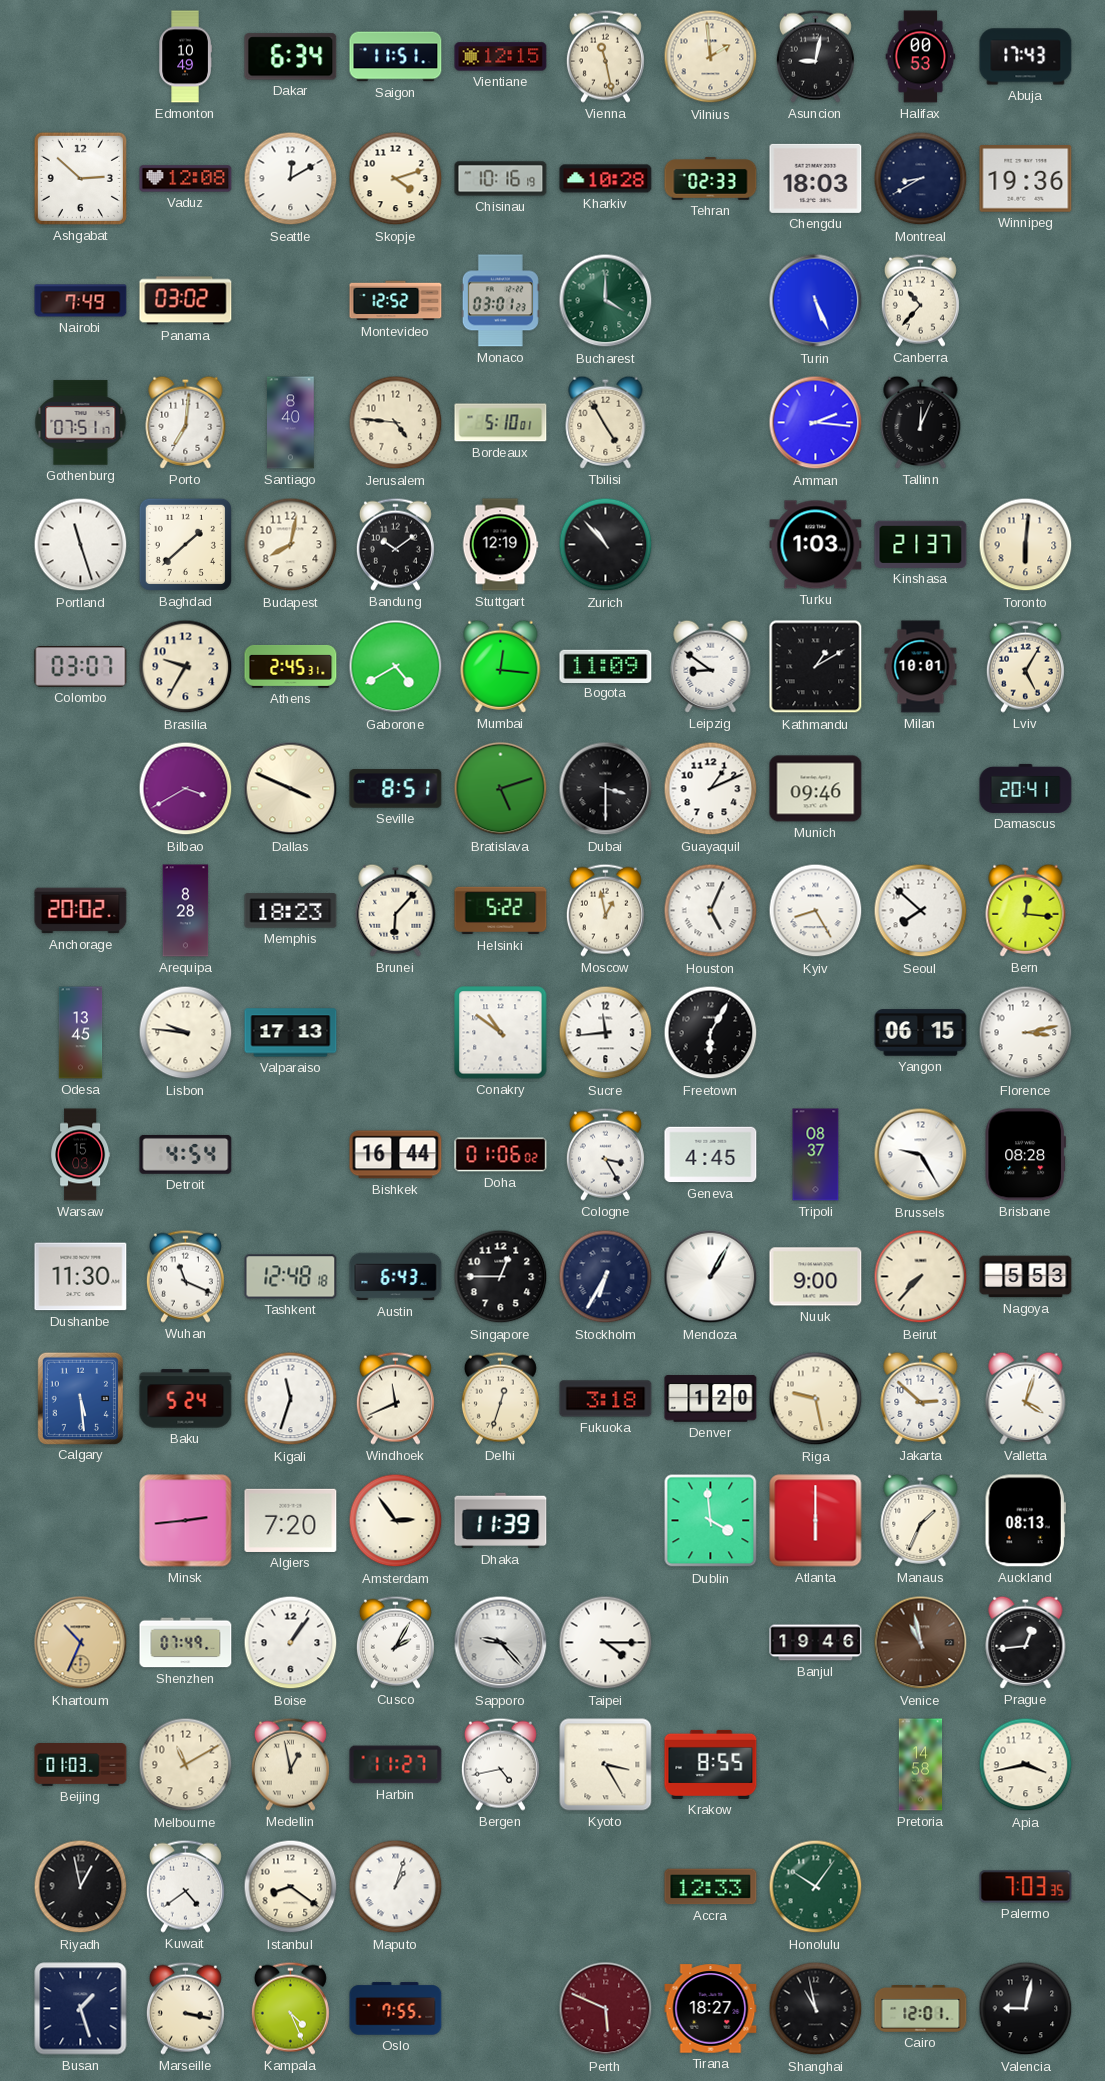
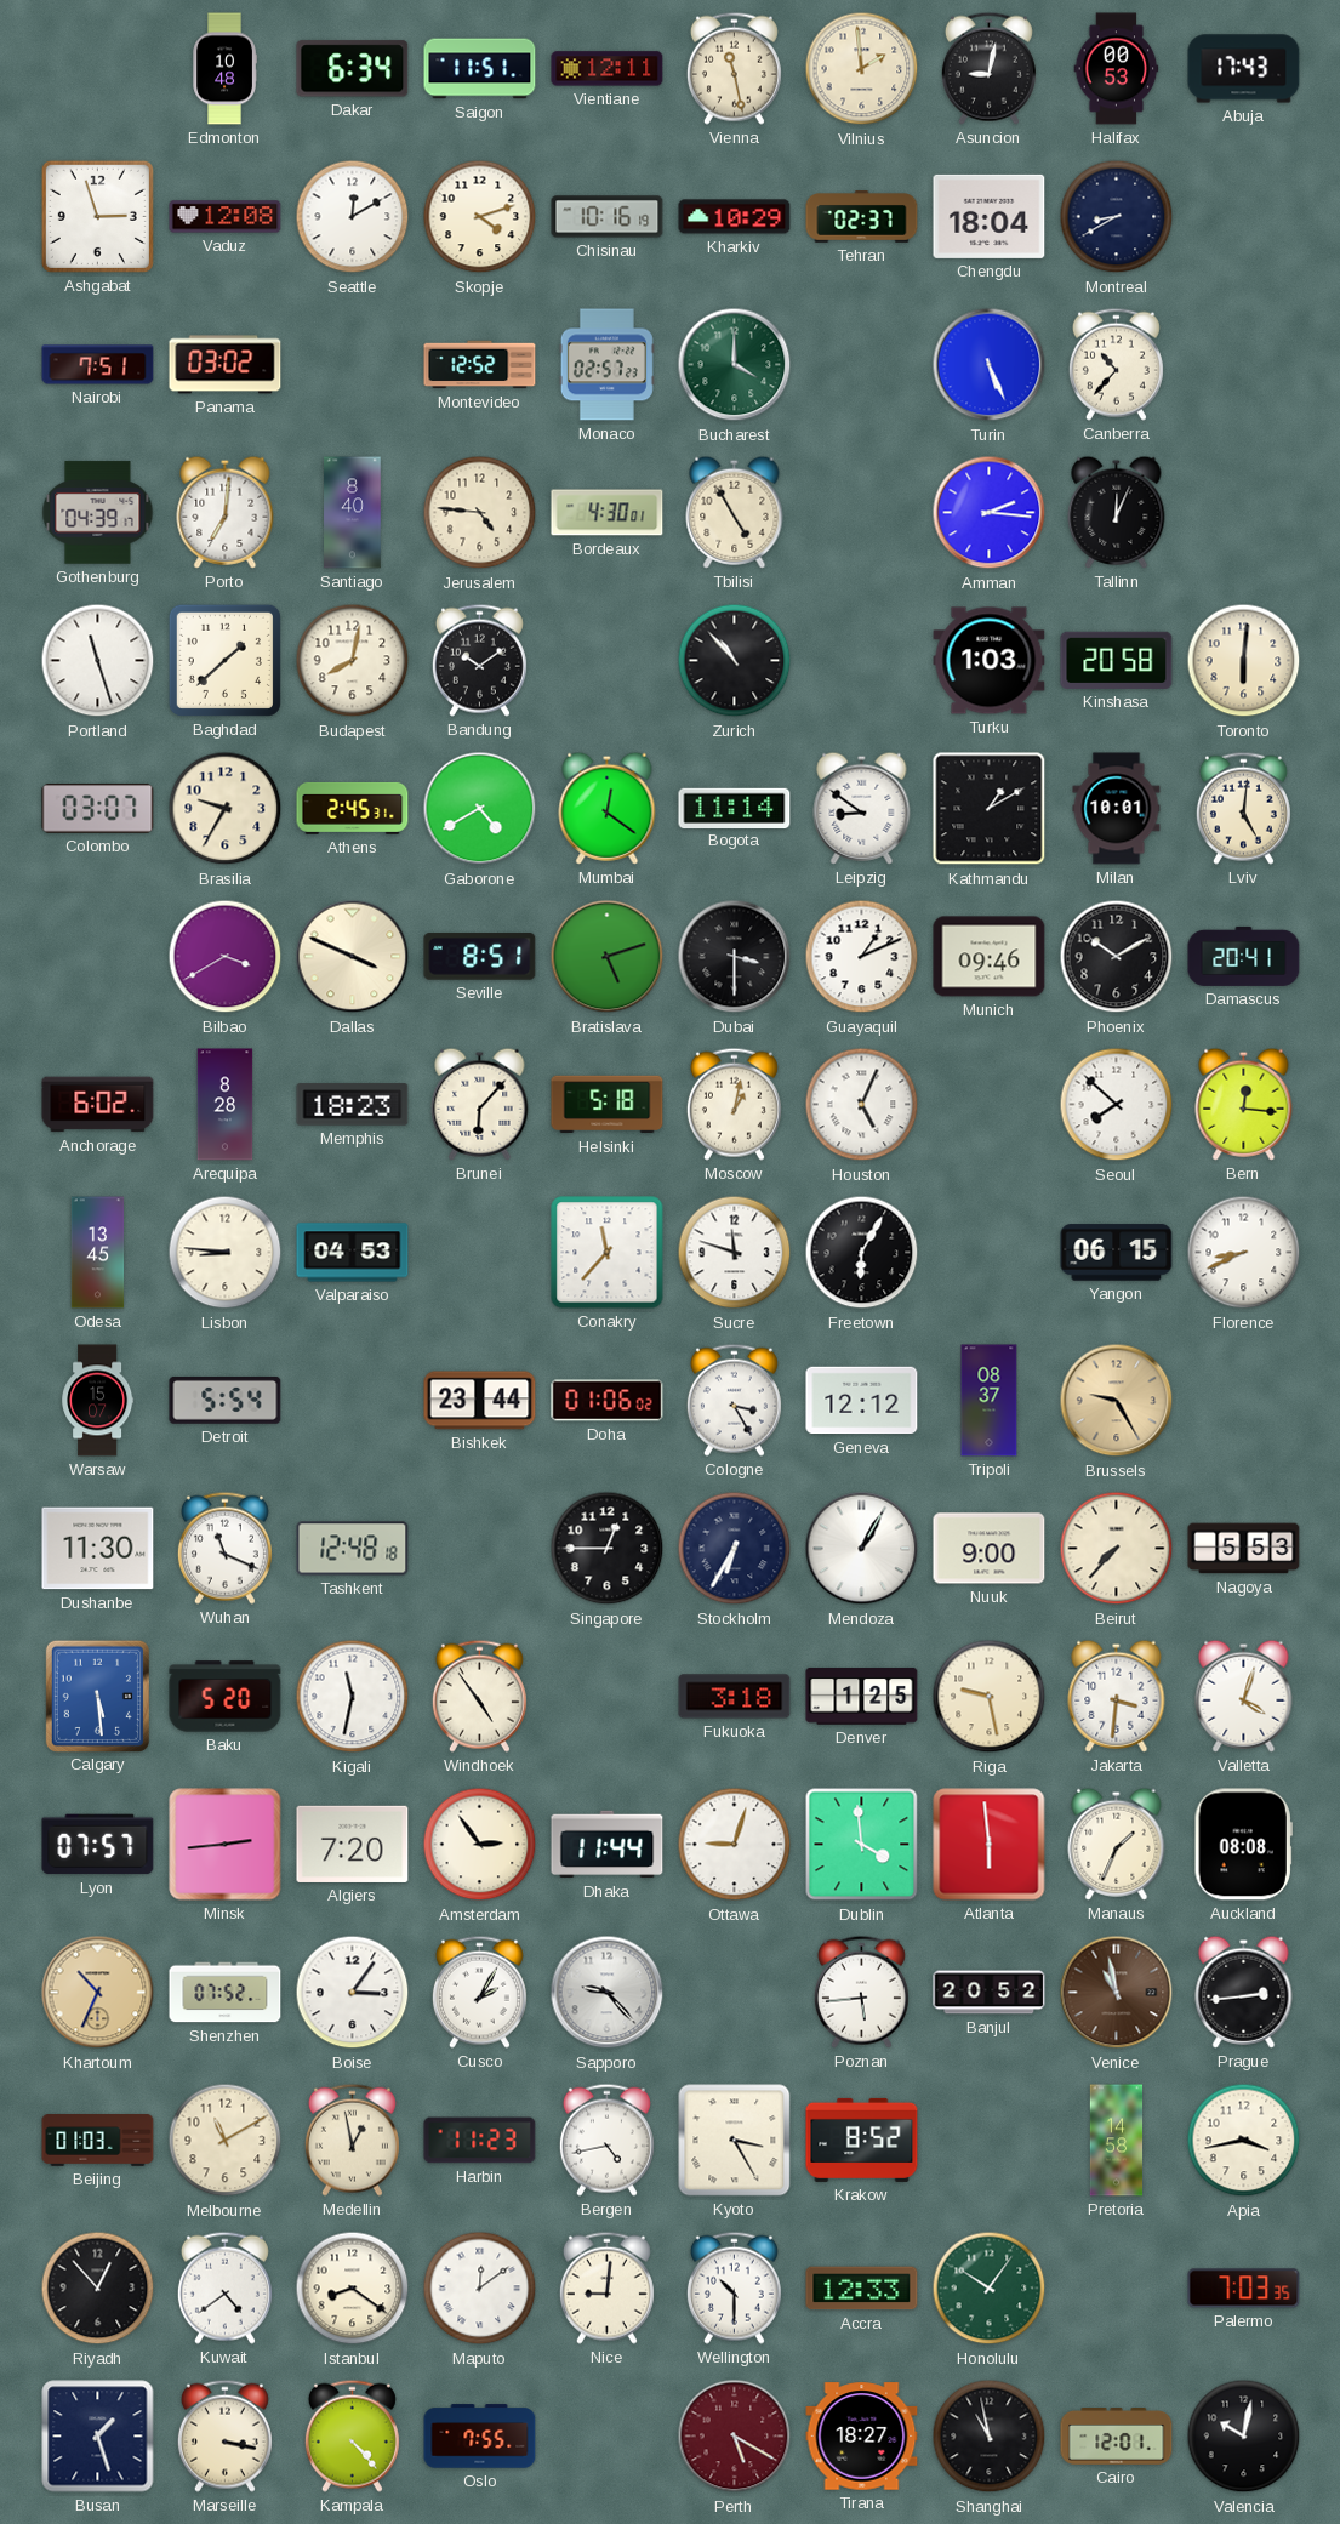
Edmonton: 10:49 -> 10:48 (224, 69)
Vientiane: 12:15 -> 12:11 (608, 69)
Ashgabat: 2:52 -> 2:57 (97, 216)
Kharkiv: 10:28 -> 10:29 (735, 217)
Tehran: 02:33 -> 02:37 (862, 217)
Chengdu: 18:03 -> 18:04 (990, 216)
Winnipeg: 19:36 -> none (1026, 179)
Nairobi: 7:49 -> 7:51 (98, 365)
Monaco: 03:01 -> 02:57 (606, 365)
Gothenburg: 07:51 -> 04:39 (98, 513)
Bordeaux: 5:10 -> 4:30 (608, 513)
Stuttgart: 12:19 -> none (500, 545)
Kinshasa: 21:37 -> 20:58 (1117, 660)
Mumbai: 12:16 -> 12:21 (608, 808)
Bogota: 11:09 -> 11:14 (735, 808)
Lviv: 5:05 -> 5:01 (1243, 808)
Phoenix: none -> 10:10 (1117, 957)
Anchorage: 20:02 -> 6:02 (98, 1105)
Helsinki: 5:22 -> 5:18 (608, 1105)
Moscow: 12:58 -> 1:02 (734, 1104)
Kyiv: 8:25 -> none (816, 911)
Lisbon: 9:46 -> 8:46 (226, 1253)
Valparaiso: 17:13 -> 04:53 (353, 1253)
Conakry: 10:51 -> 11:37 (608, 1253)
Sucre: 11:44 -> 11:48 (735, 1253)
Florence: 3:13 -> 8:41 (1244, 1253)
Warsaw: 15:03 -> 15:07 (98, 1401)
Detroit: 4:54 -> 5:54 (226, 1400)
Bishkek: 16:44 -> 23:44 (480, 1401)
Geneva: 4:45 -> 12:12 (862, 1401)
Brussels dial: white -> champagne (1117, 1401)
Brisbane: 08:28 -> none (1025, 1155)
Austin: 6:43 -> none (396, 1277)
Baku: 5:24 -> 5:20 (226, 1697)
Kigali: 11:33 -> 11:32 (353, 1697)
Windhoek: 11:41 -> 4:54 (479, 1696)
Delhi: 12:33 -> none (500, 1398)
Denver: 1:20 -> 1:25 (862, 1697)
Jakarta: 2:52 -> 3:31 (1117, 1696)
Lyon: none -> 07:57 (98, 1845)
Dhaka: 11:39 -> 11:44 (608, 1845)
Ottawa: none -> 9:03 (735, 1845)
Atlanta: 6:00 -> 5:59 (990, 1845)
Auckland: 08:13 -> 08:08 (1243, 1845)
Shenzhen: 07:49 -> 07:52 (226, 1993)
Boise: 1:06 -> 3:06 (353, 1993)
Taipei: 4:15 -> none (606, 1643)
Poznan: none -> 5:44 (861, 1992)
Banjul: 19:46 -> 20:52 (990, 1993)
Prague: 12:44 -> 2:44 (1244, 1992)
Harbin: 11:27 -> 11:23 (480, 2141)
Krakow: 8:55 -> 8:52 (862, 2140)
Riyadh: 12:58 -> 12:53 (98, 2289)
Maputo: 1:03 -> 12:09 (480, 2289)
Nice: none -> 9:01 (606, 2287)
Wellington: none -> 10:30 (734, 2287)
Kampala: 4:26 -> 4:23 (352, 2435)
Perth: 5:49 -> 5:20 (735, 2437)
Valencia: 9:02 -> 10:02 (1244, 2437)
